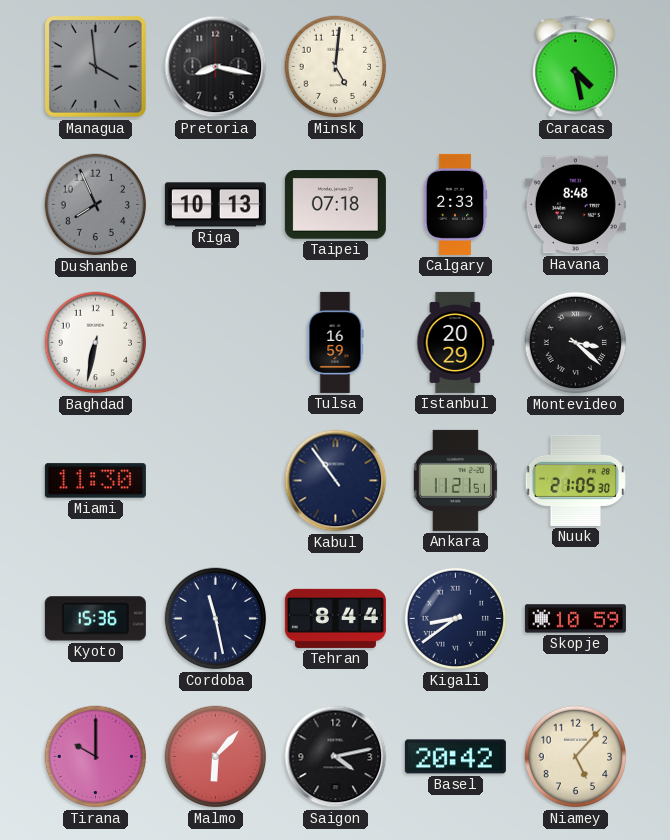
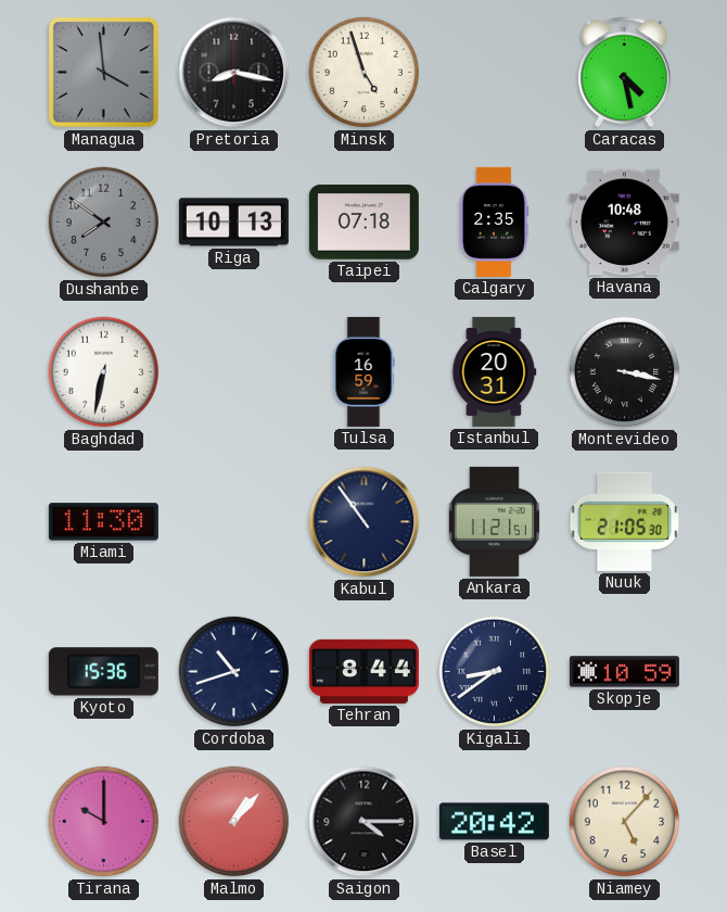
Minsk: 5:01 -> 4:57 (365, 73)
Dushanbe: 7:56 -> 7:51 (104, 223)
Calgary: 2:33 -> 2:35 (494, 221)
Havana: 8:48 -> 10:48 (624, 223)
Istanbul: 20:29 -> 20:31 (495, 371)
Montevideo: 3:22 -> 3:17 (625, 372)
Cordoba: 11:28 -> 10:42 (234, 672)
Malmo: 6:07 -> 1:07 (234, 822)
Saigon: 4:13 -> 4:15 (365, 822)
